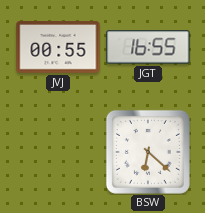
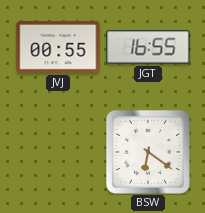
BSW: 6:22 -> 6:21 (148, 152)
